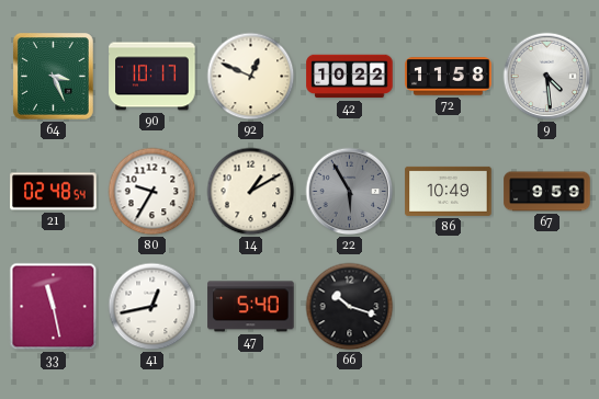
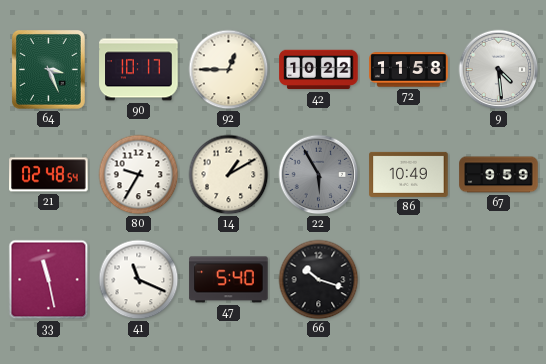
92: 12:49 -> 12:45 (229, 70)
41: 12:43 -> 11:19 (139, 280)
